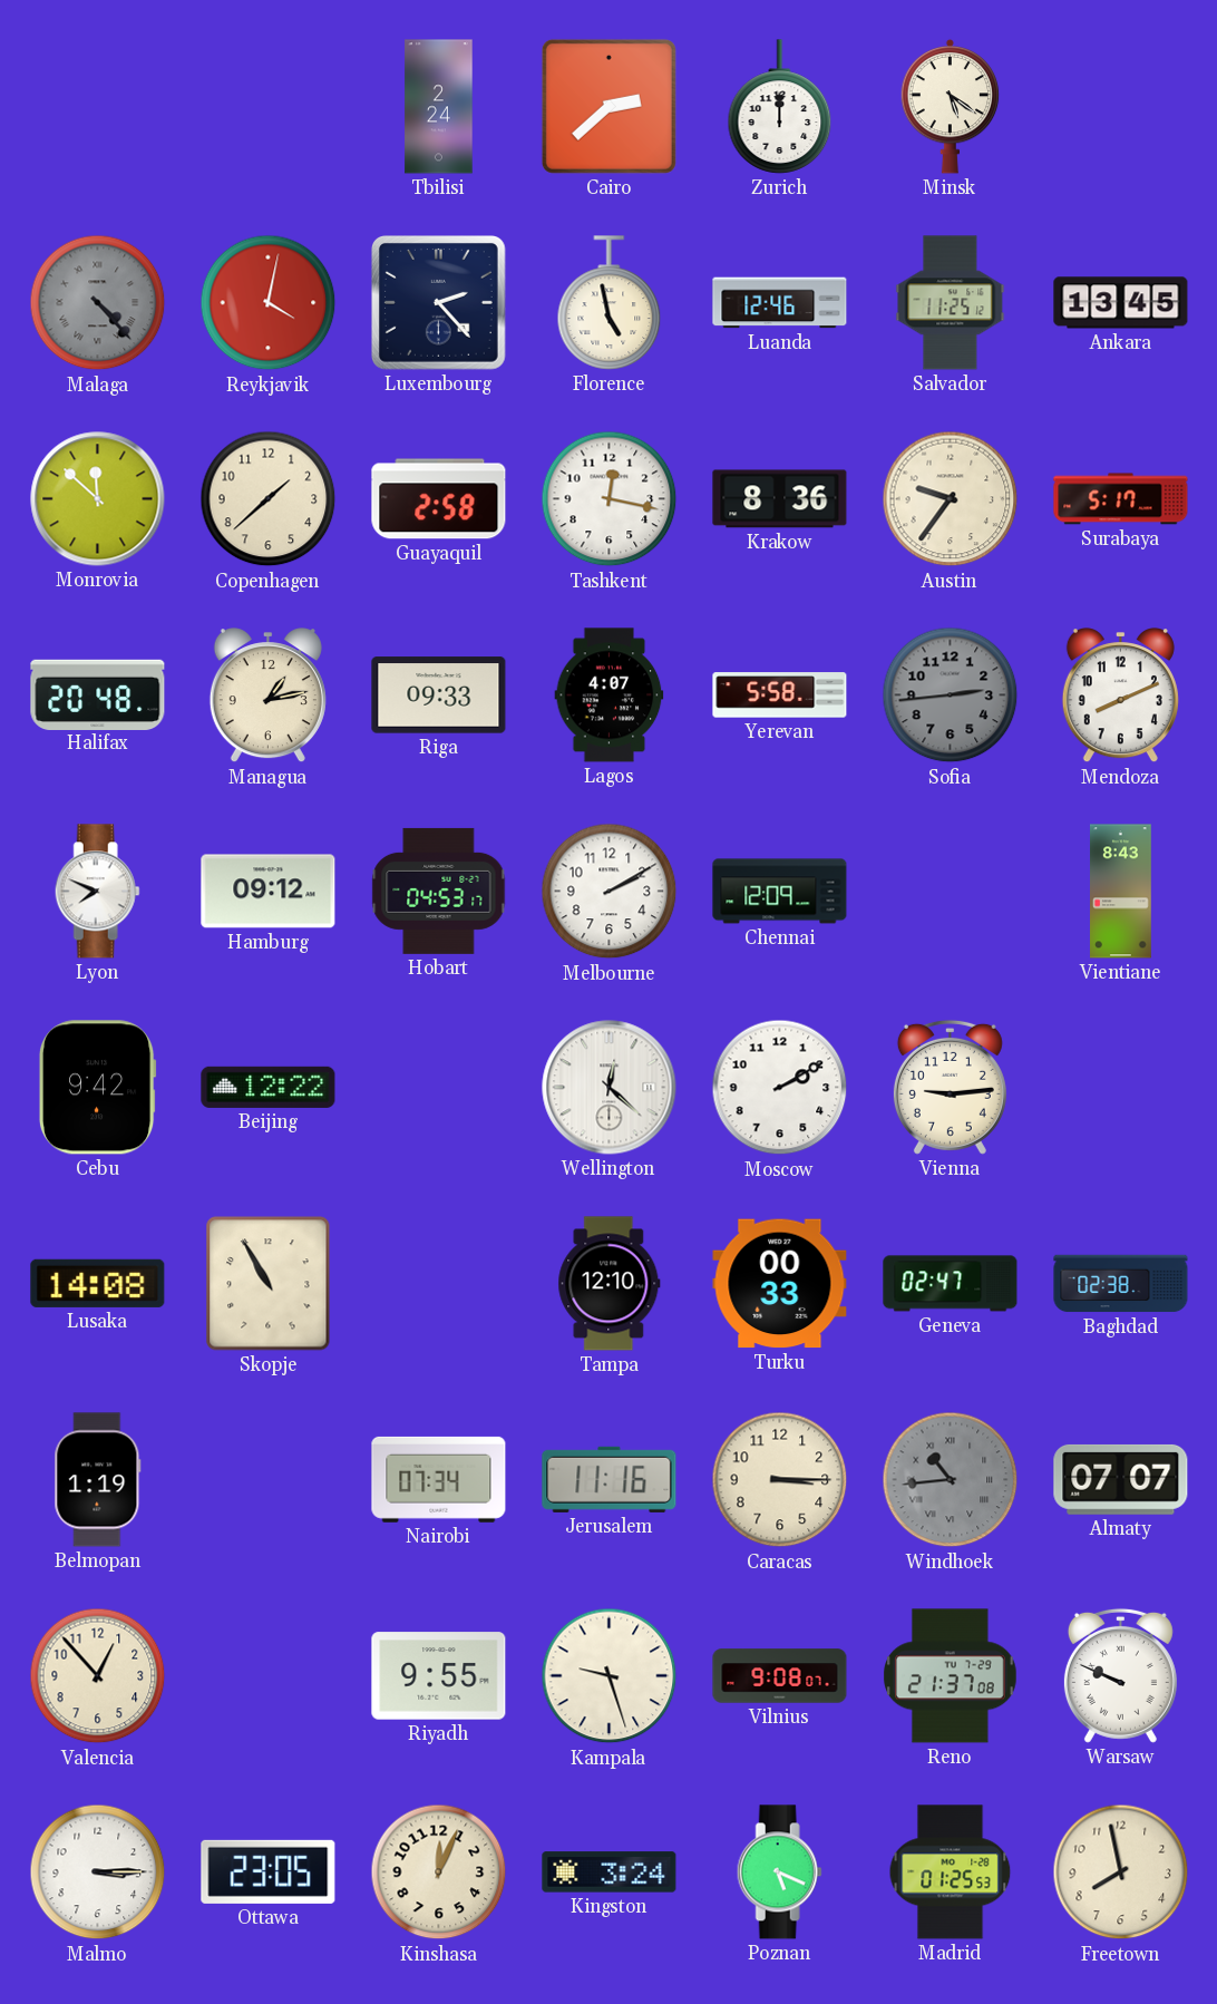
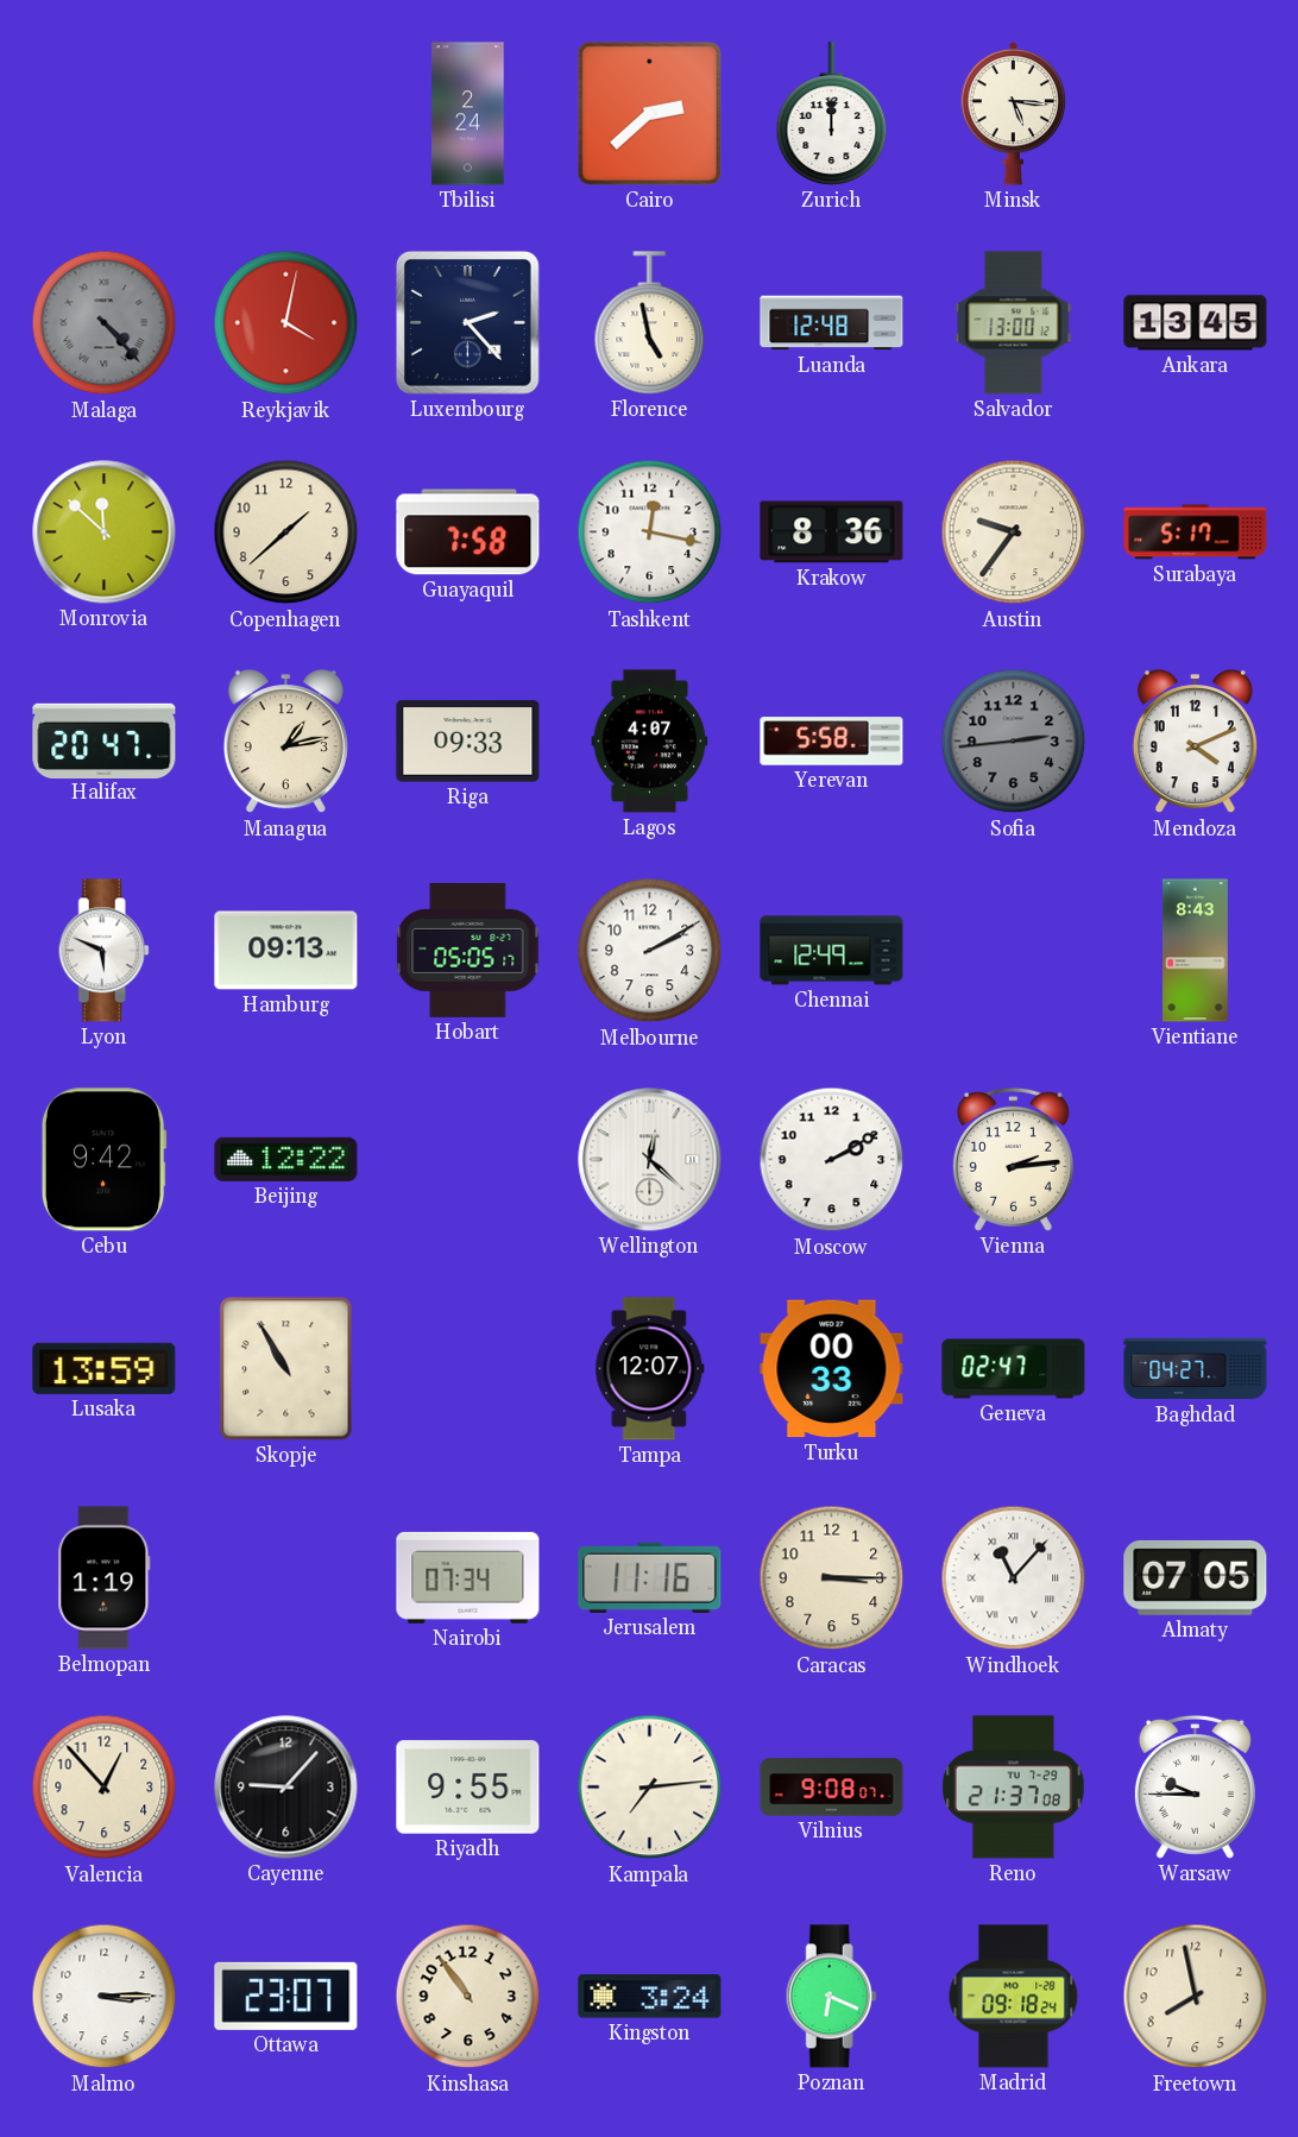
Minsk: 5:21 -> 5:16 (1014, 113)
Luanda: 12:46 -> 12:48 (832, 323)
Salvador: 11:25 -> 13:00 (1014, 323)
Guayaquil: 2:58 -> 7:58 (468, 532)
Halifax: 20:48 -> 20:47 (105, 740)
Mendoza: 8:11 -> 4:11 (1195, 743)
Lyon: 7:49 -> 5:49 (103, 951)
Hamburg: 09:12 -> 09:13 (286, 951)
Hobart: 04:53 -> 05:05 (468, 950)
Chennai: 12:09 -> 12:49 (832, 951)
Vienna: 9:14 -> 2:14 (1013, 1159)
Lusaka: 14:08 -> 13:59 (105, 1368)
Tampa: 12:10 -> 12:07 (650, 1369)
Baghdad: 02:38 -> 04:27 (1196, 1369)
Windhoek: 10:44 -> 11:07 (1014, 1578)
Windhoek dial: grey -> white (1014, 1578)
Almaty: 07:07 -> 07:05 (1196, 1577)
Cayenne: none -> 9:07 (286, 1788)
Kampala: 9:27 -> 7:14 (650, 1788)
Warsaw: 9:49 -> 9:45 (1195, 1786)
Ottawa: 23:05 -> 23:07 (286, 1996)
Kinshasa: 12:04 -> 10:54 (468, 1997)
Poznan: 5:19 -> 6:19 (831, 1997)
Madrid: 01:25 -> 09:18 (1014, 1997)
